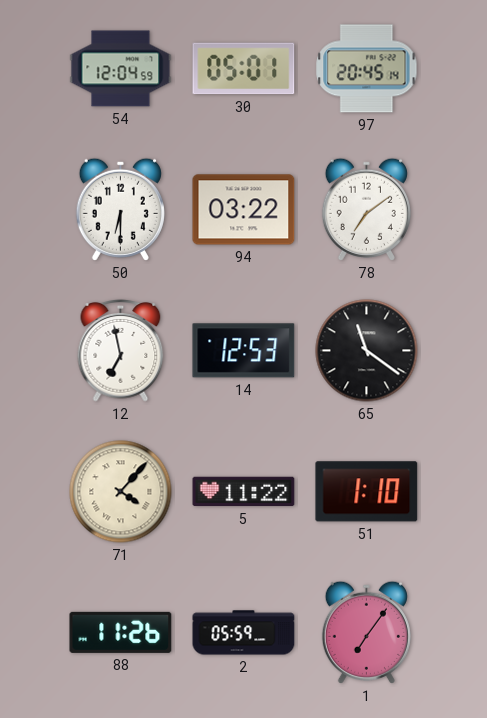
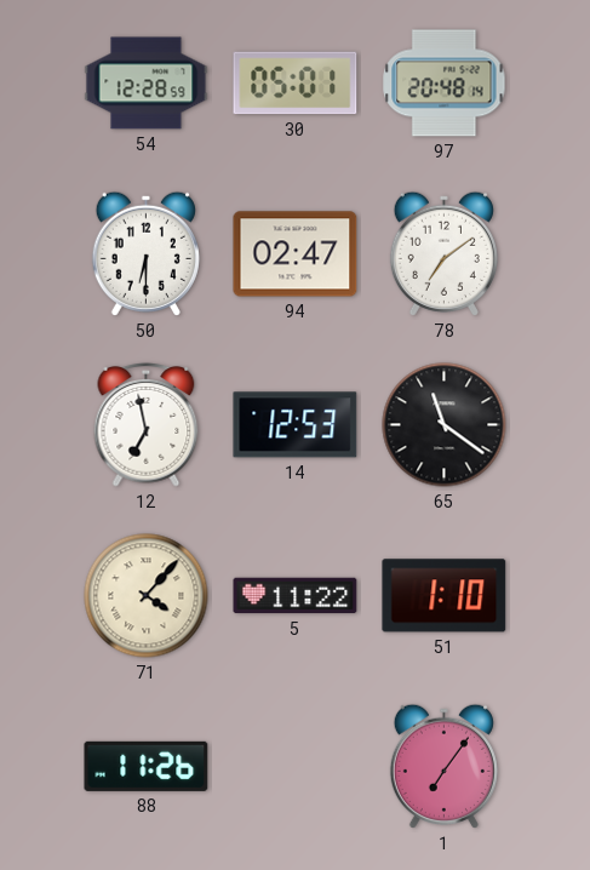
54: 12:04 -> 12:28 (147, 84)
97: 20:45 -> 20:48 (445, 84)
94: 03:22 -> 02:47 (296, 254)
2: 05:59 -> none (244, 633)
